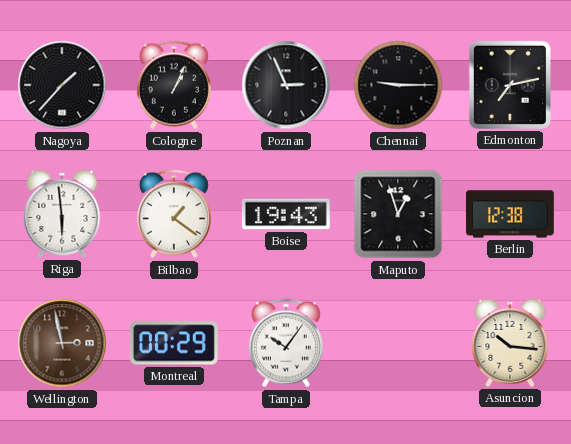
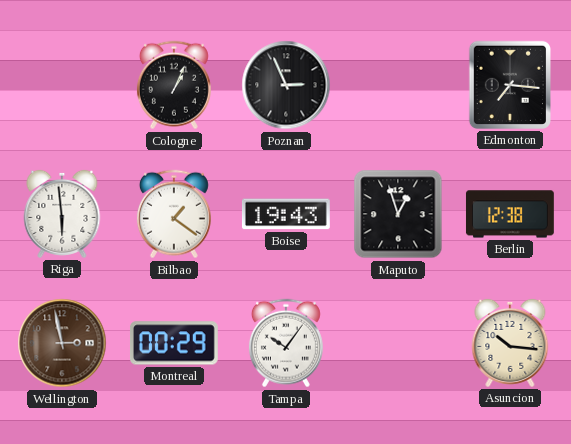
Nagoya: 1:37 -> none (62, 85)
Chennai: 9:15 -> none (398, 85)
Edmonton: 7:13 -> 7:16 (510, 85)
